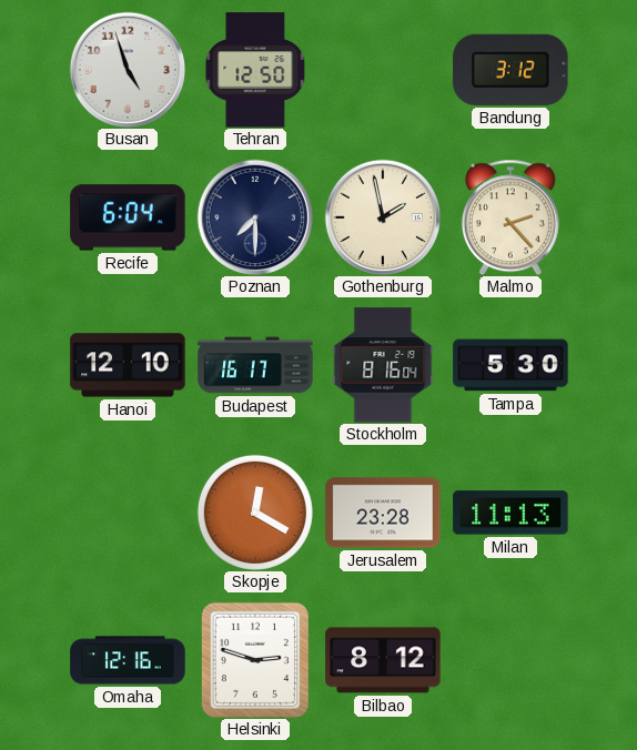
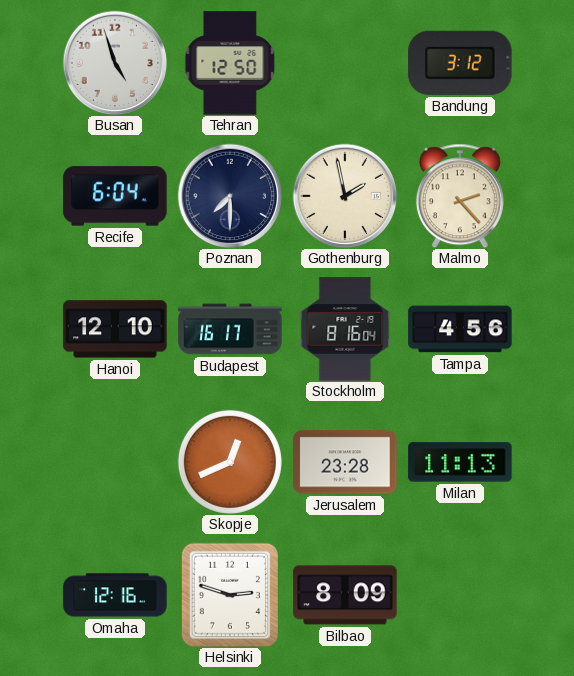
Tampa: 5:30 -> 4:56 (460, 329)
Skopje: 12:20 -> 12:41 (230, 462)
Bilbao: 8:12 -> 8:09 (345, 595)
